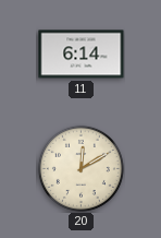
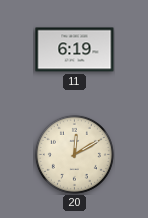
11: 6:14 -> 6:19 (75, 50)
